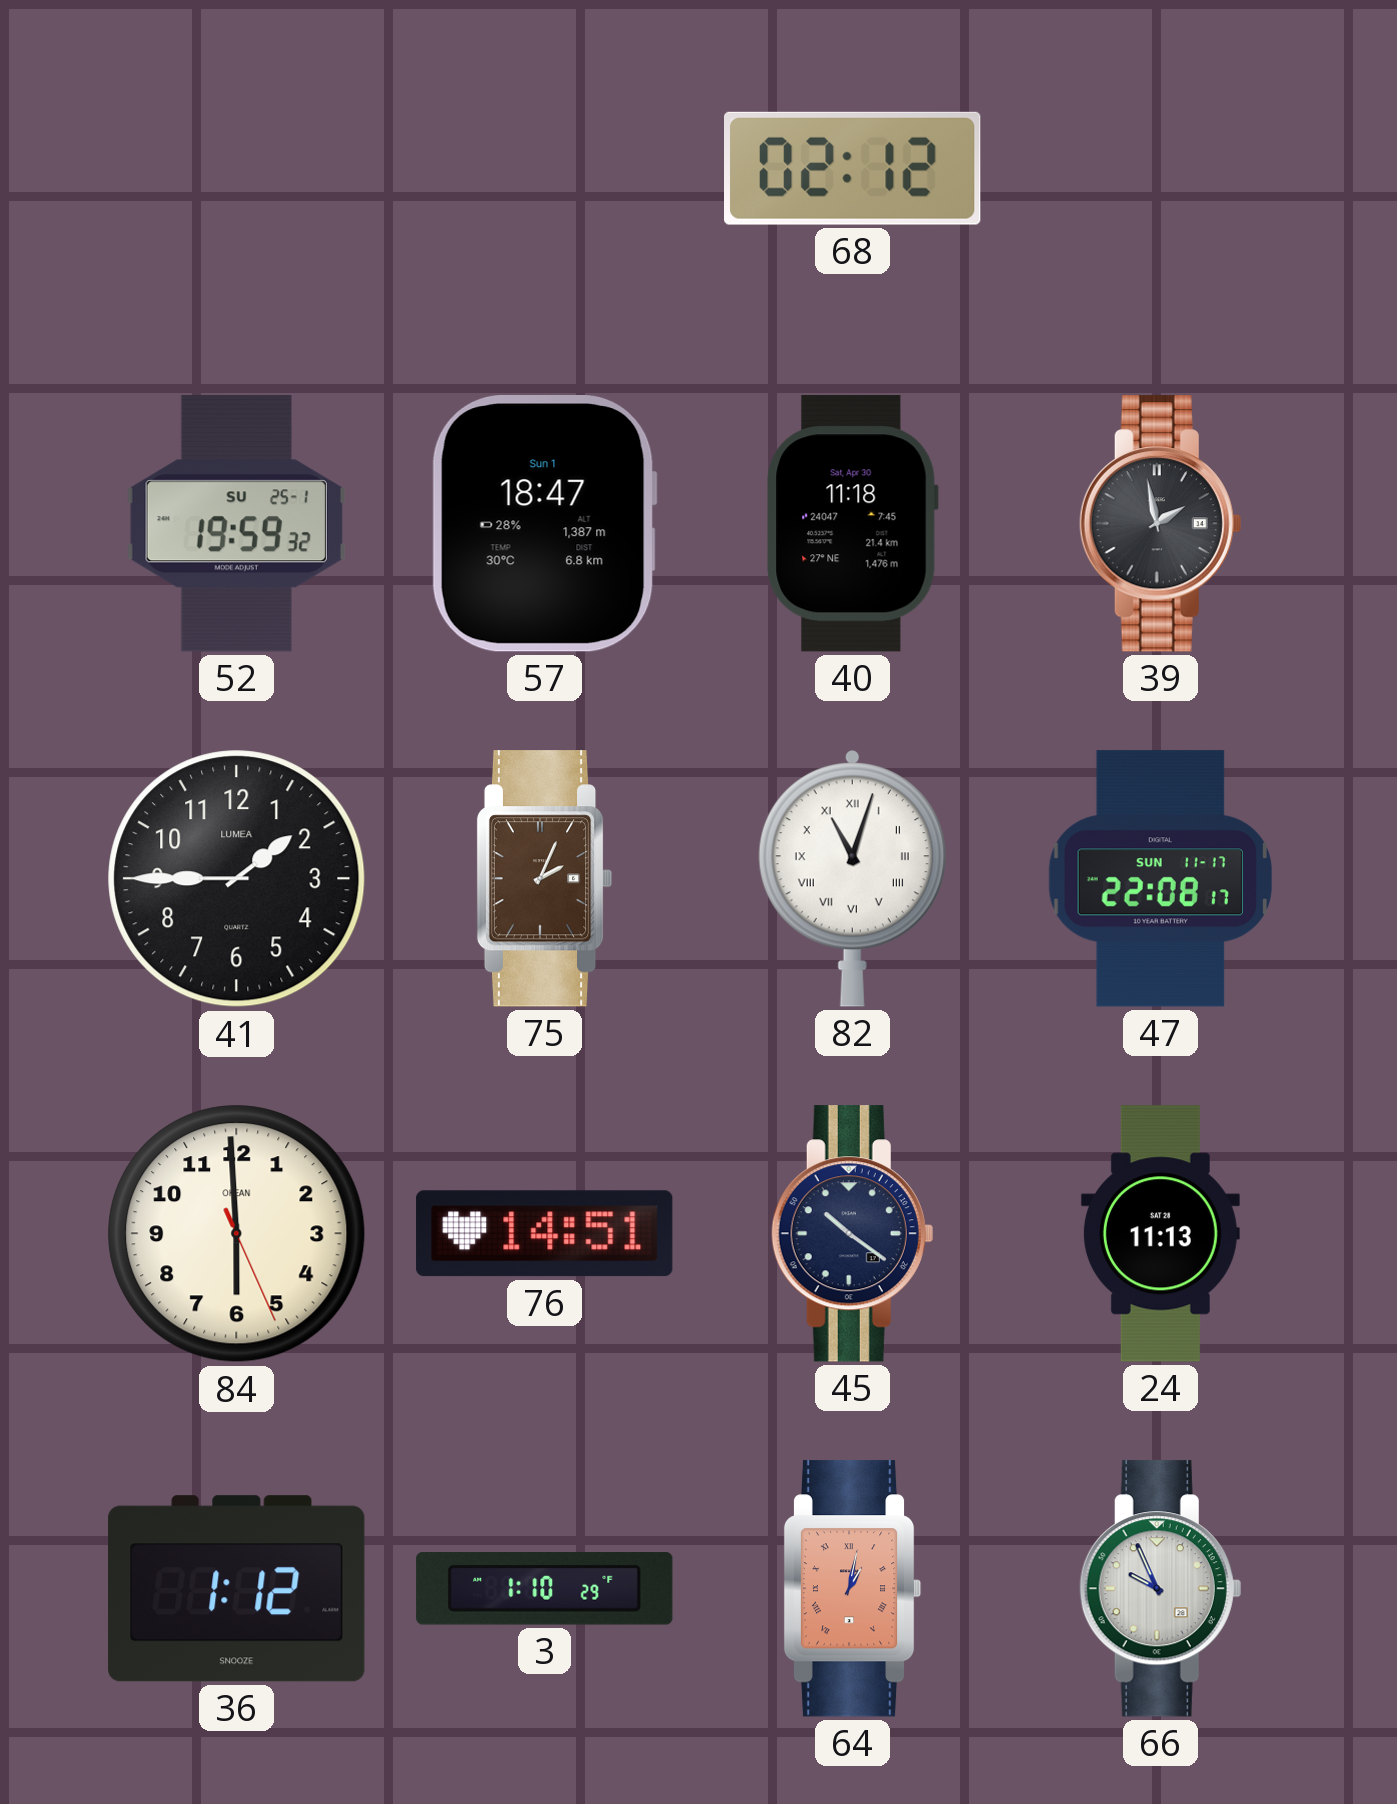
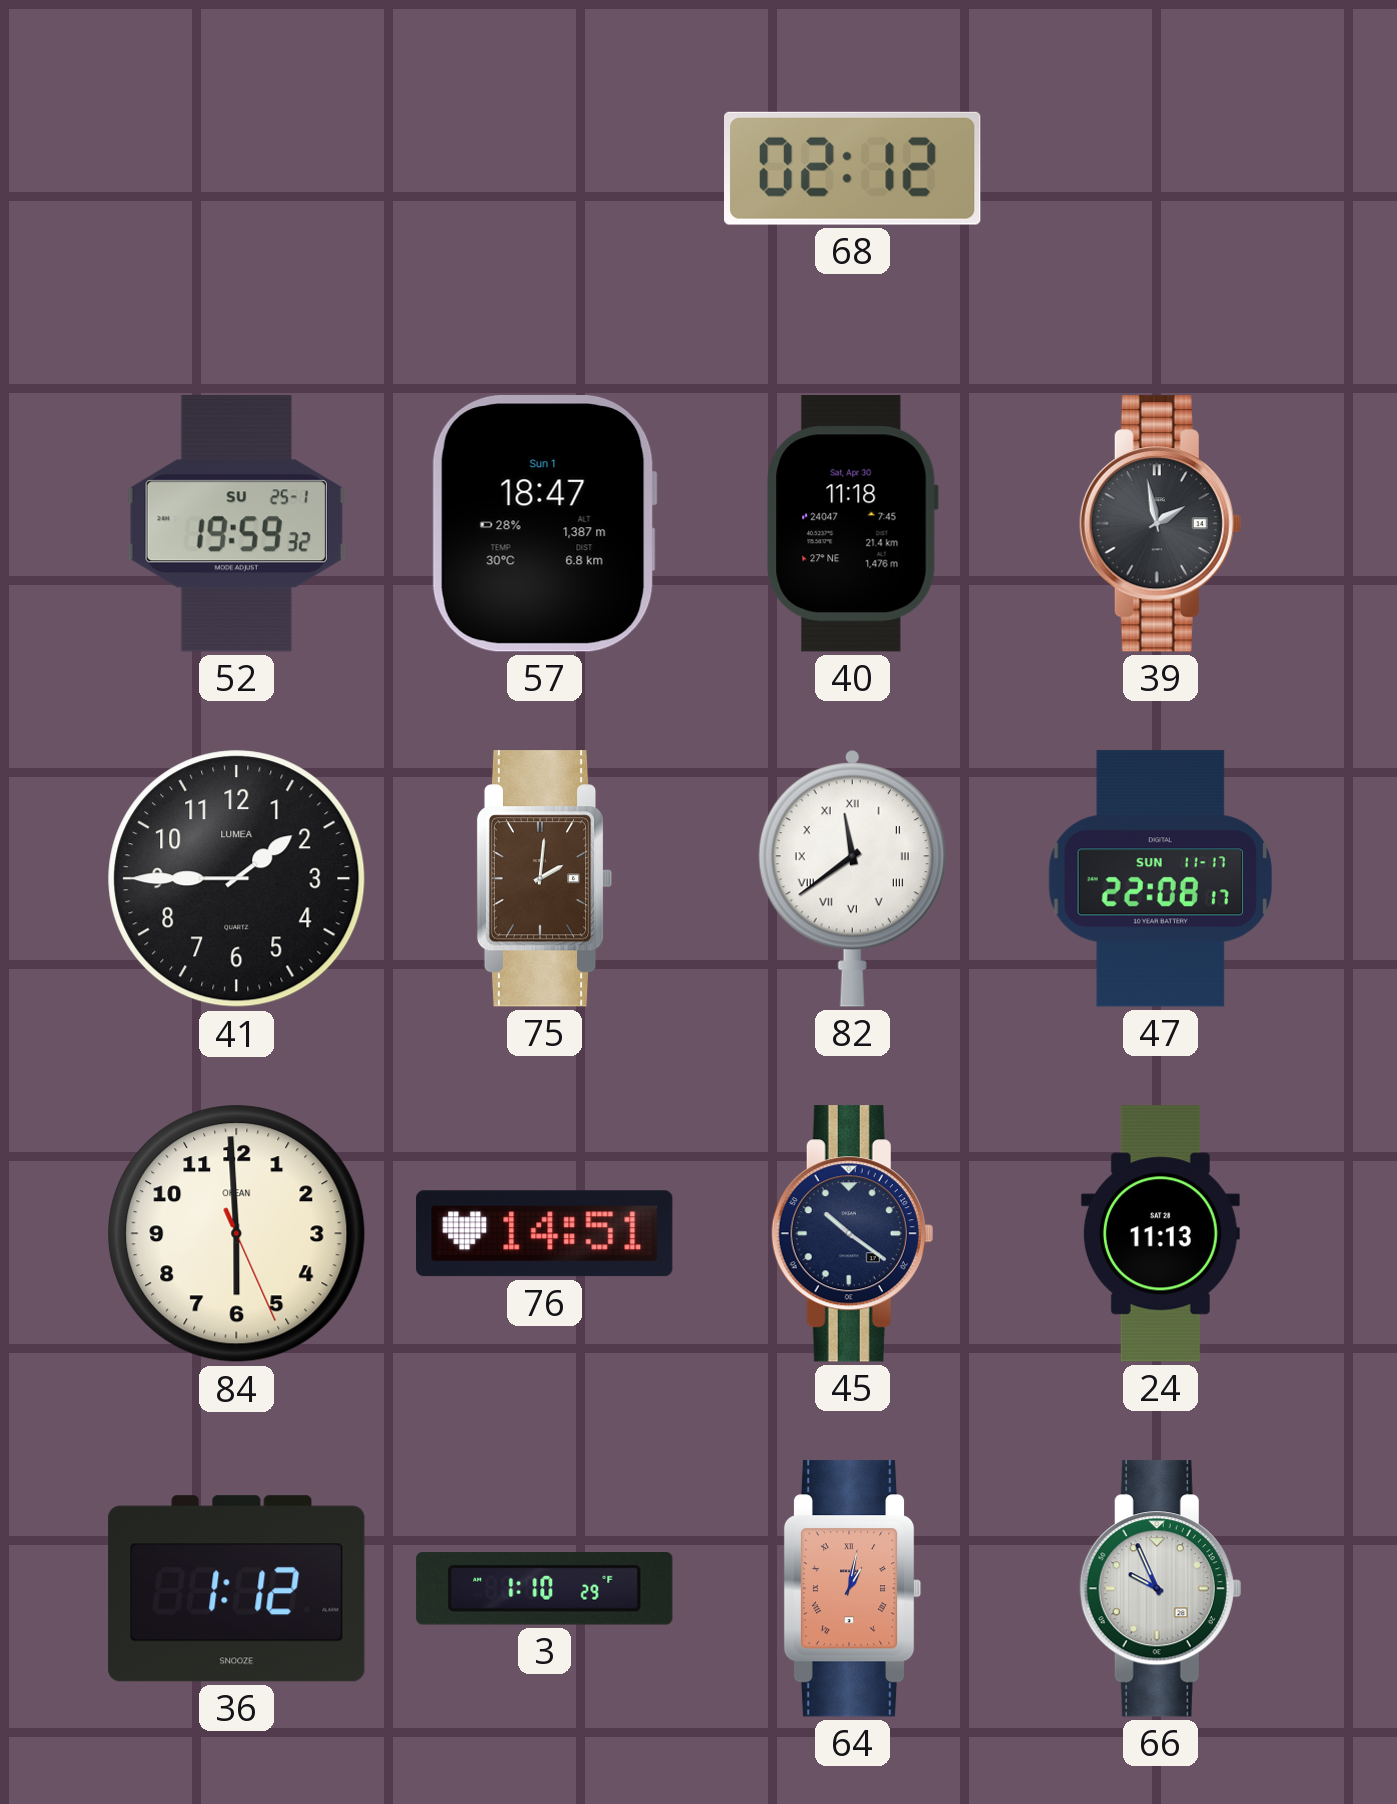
75: 2:04 -> 2:01 (545, 879)
82: 11:03 -> 11:39 (852, 879)
